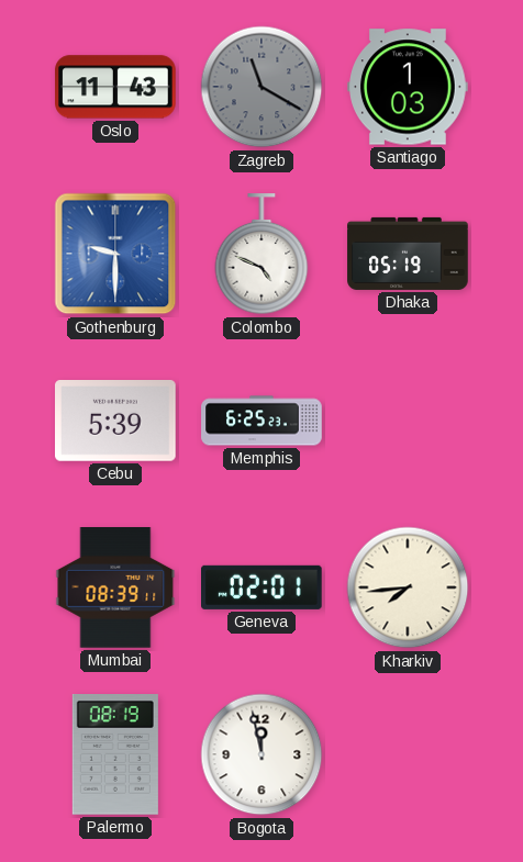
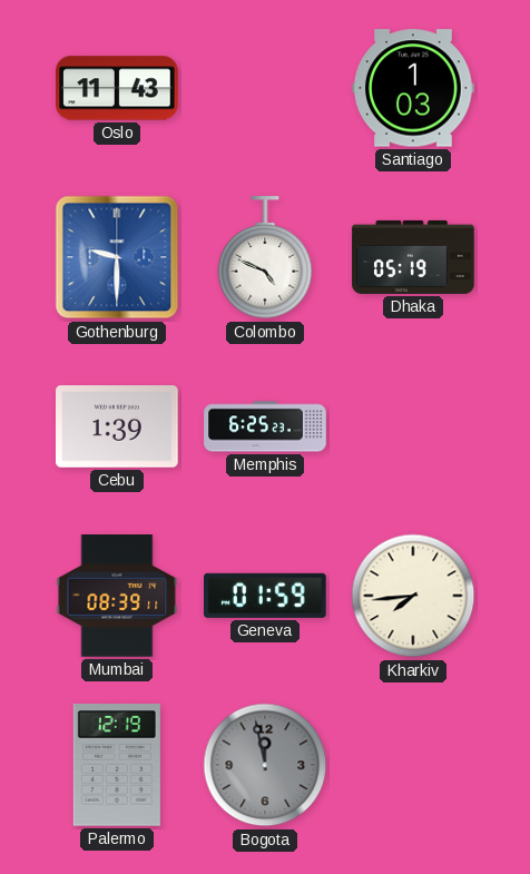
Zagreb: 11:20 -> none (261, 87)
Cebu: 5:39 -> 1:39 (118, 428)
Geneva: 02:01 -> 01:59 (266, 596)
Palermo: 08:19 -> 12:19 (117, 766)
Bogota dial: white -> grey (265, 765)
